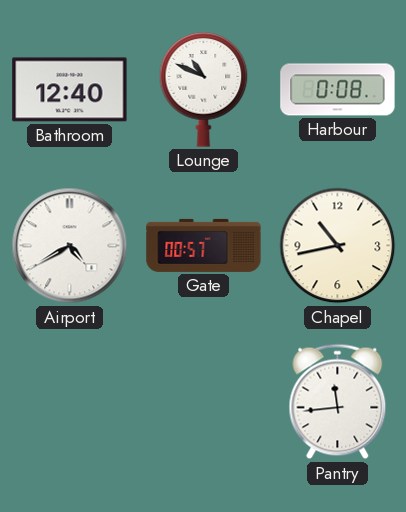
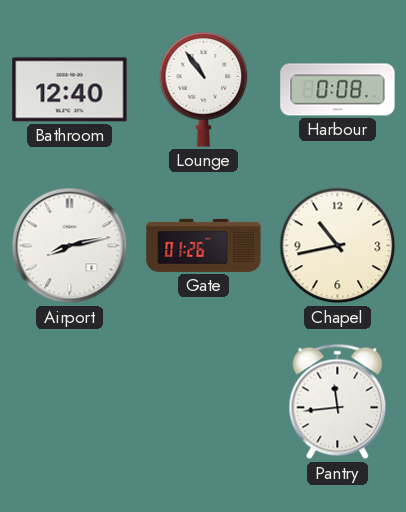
Lounge: 10:49 -> 10:54 (204, 90)
Airport: 4:40 -> 8:13 (70, 246)
Gate: 00:57 -> 01:26 (204, 245)
